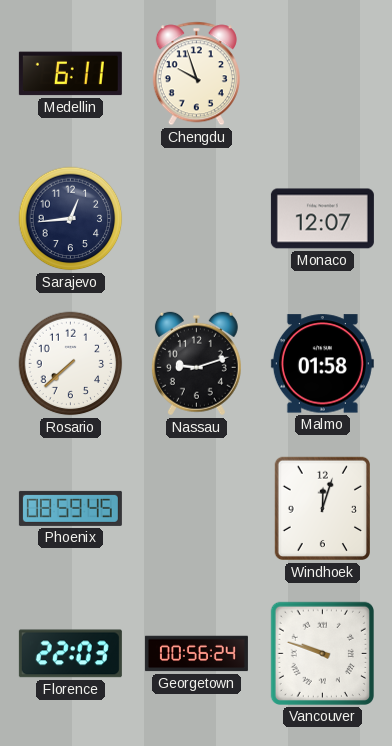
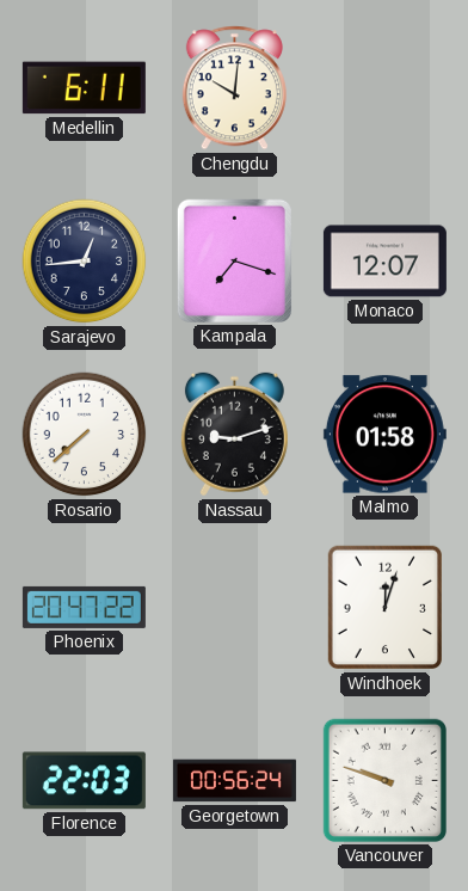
Chengdu: 9:57 -> 10:01 (234, 88)
Kampala: none -> 7:18 (234, 260)
Phoenix: 08:59 -> 20:47 (84, 607)
